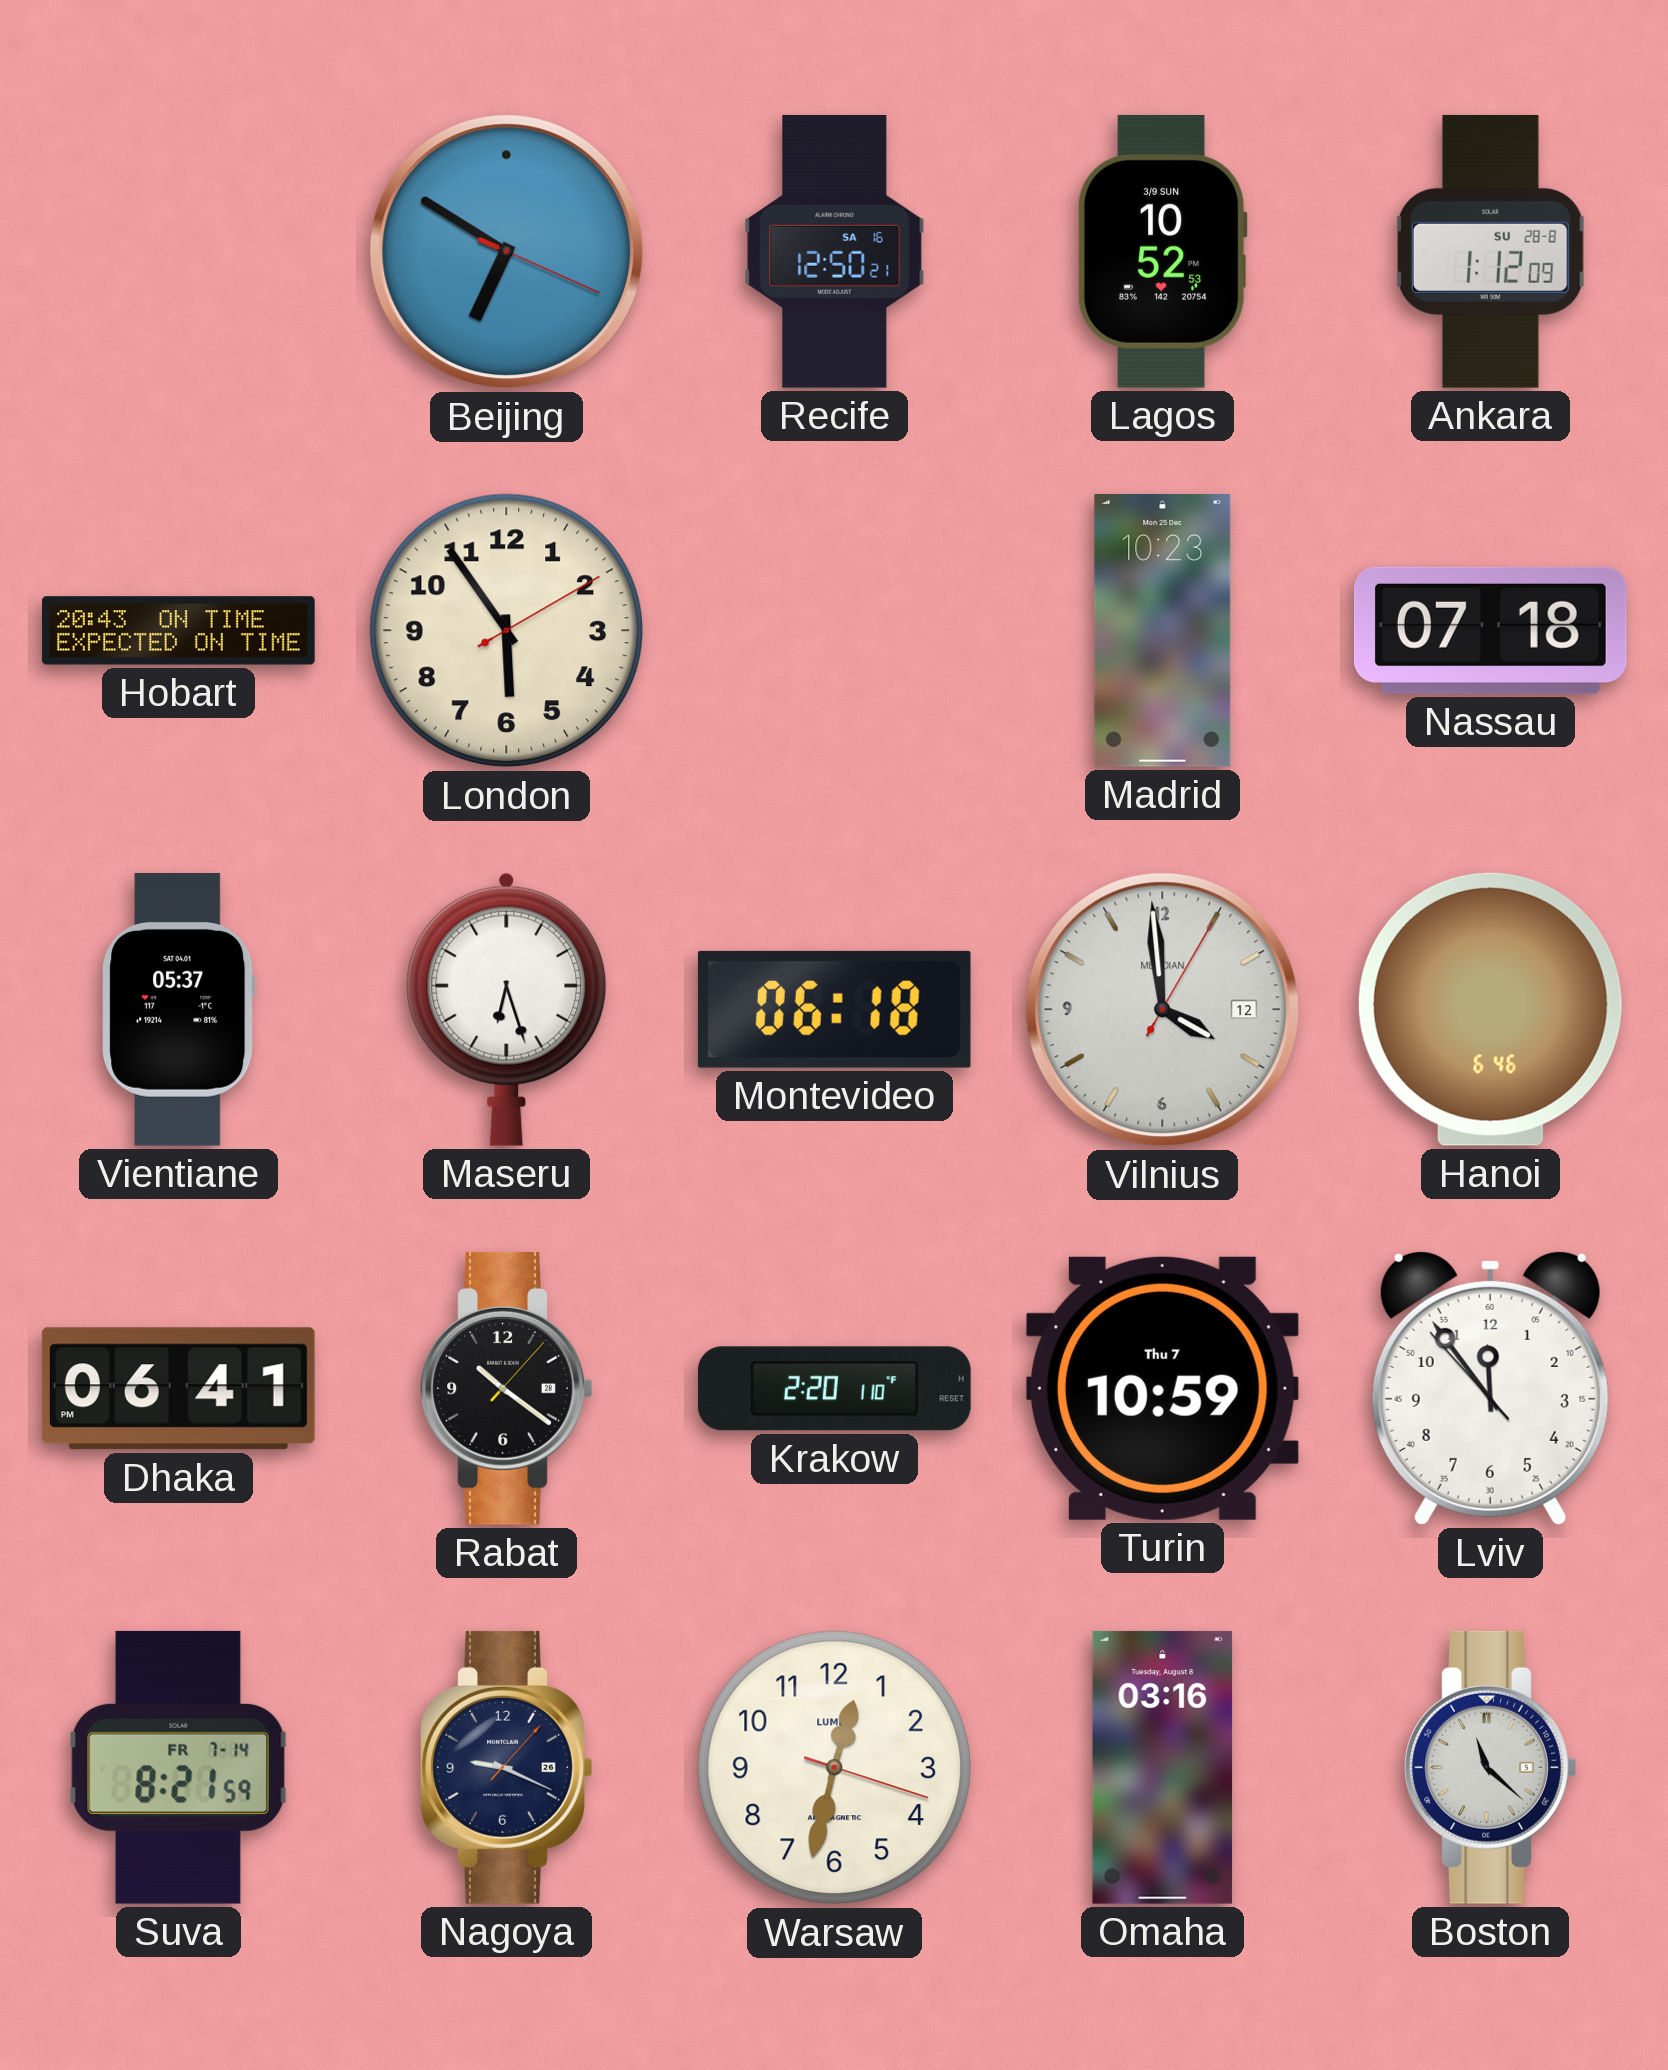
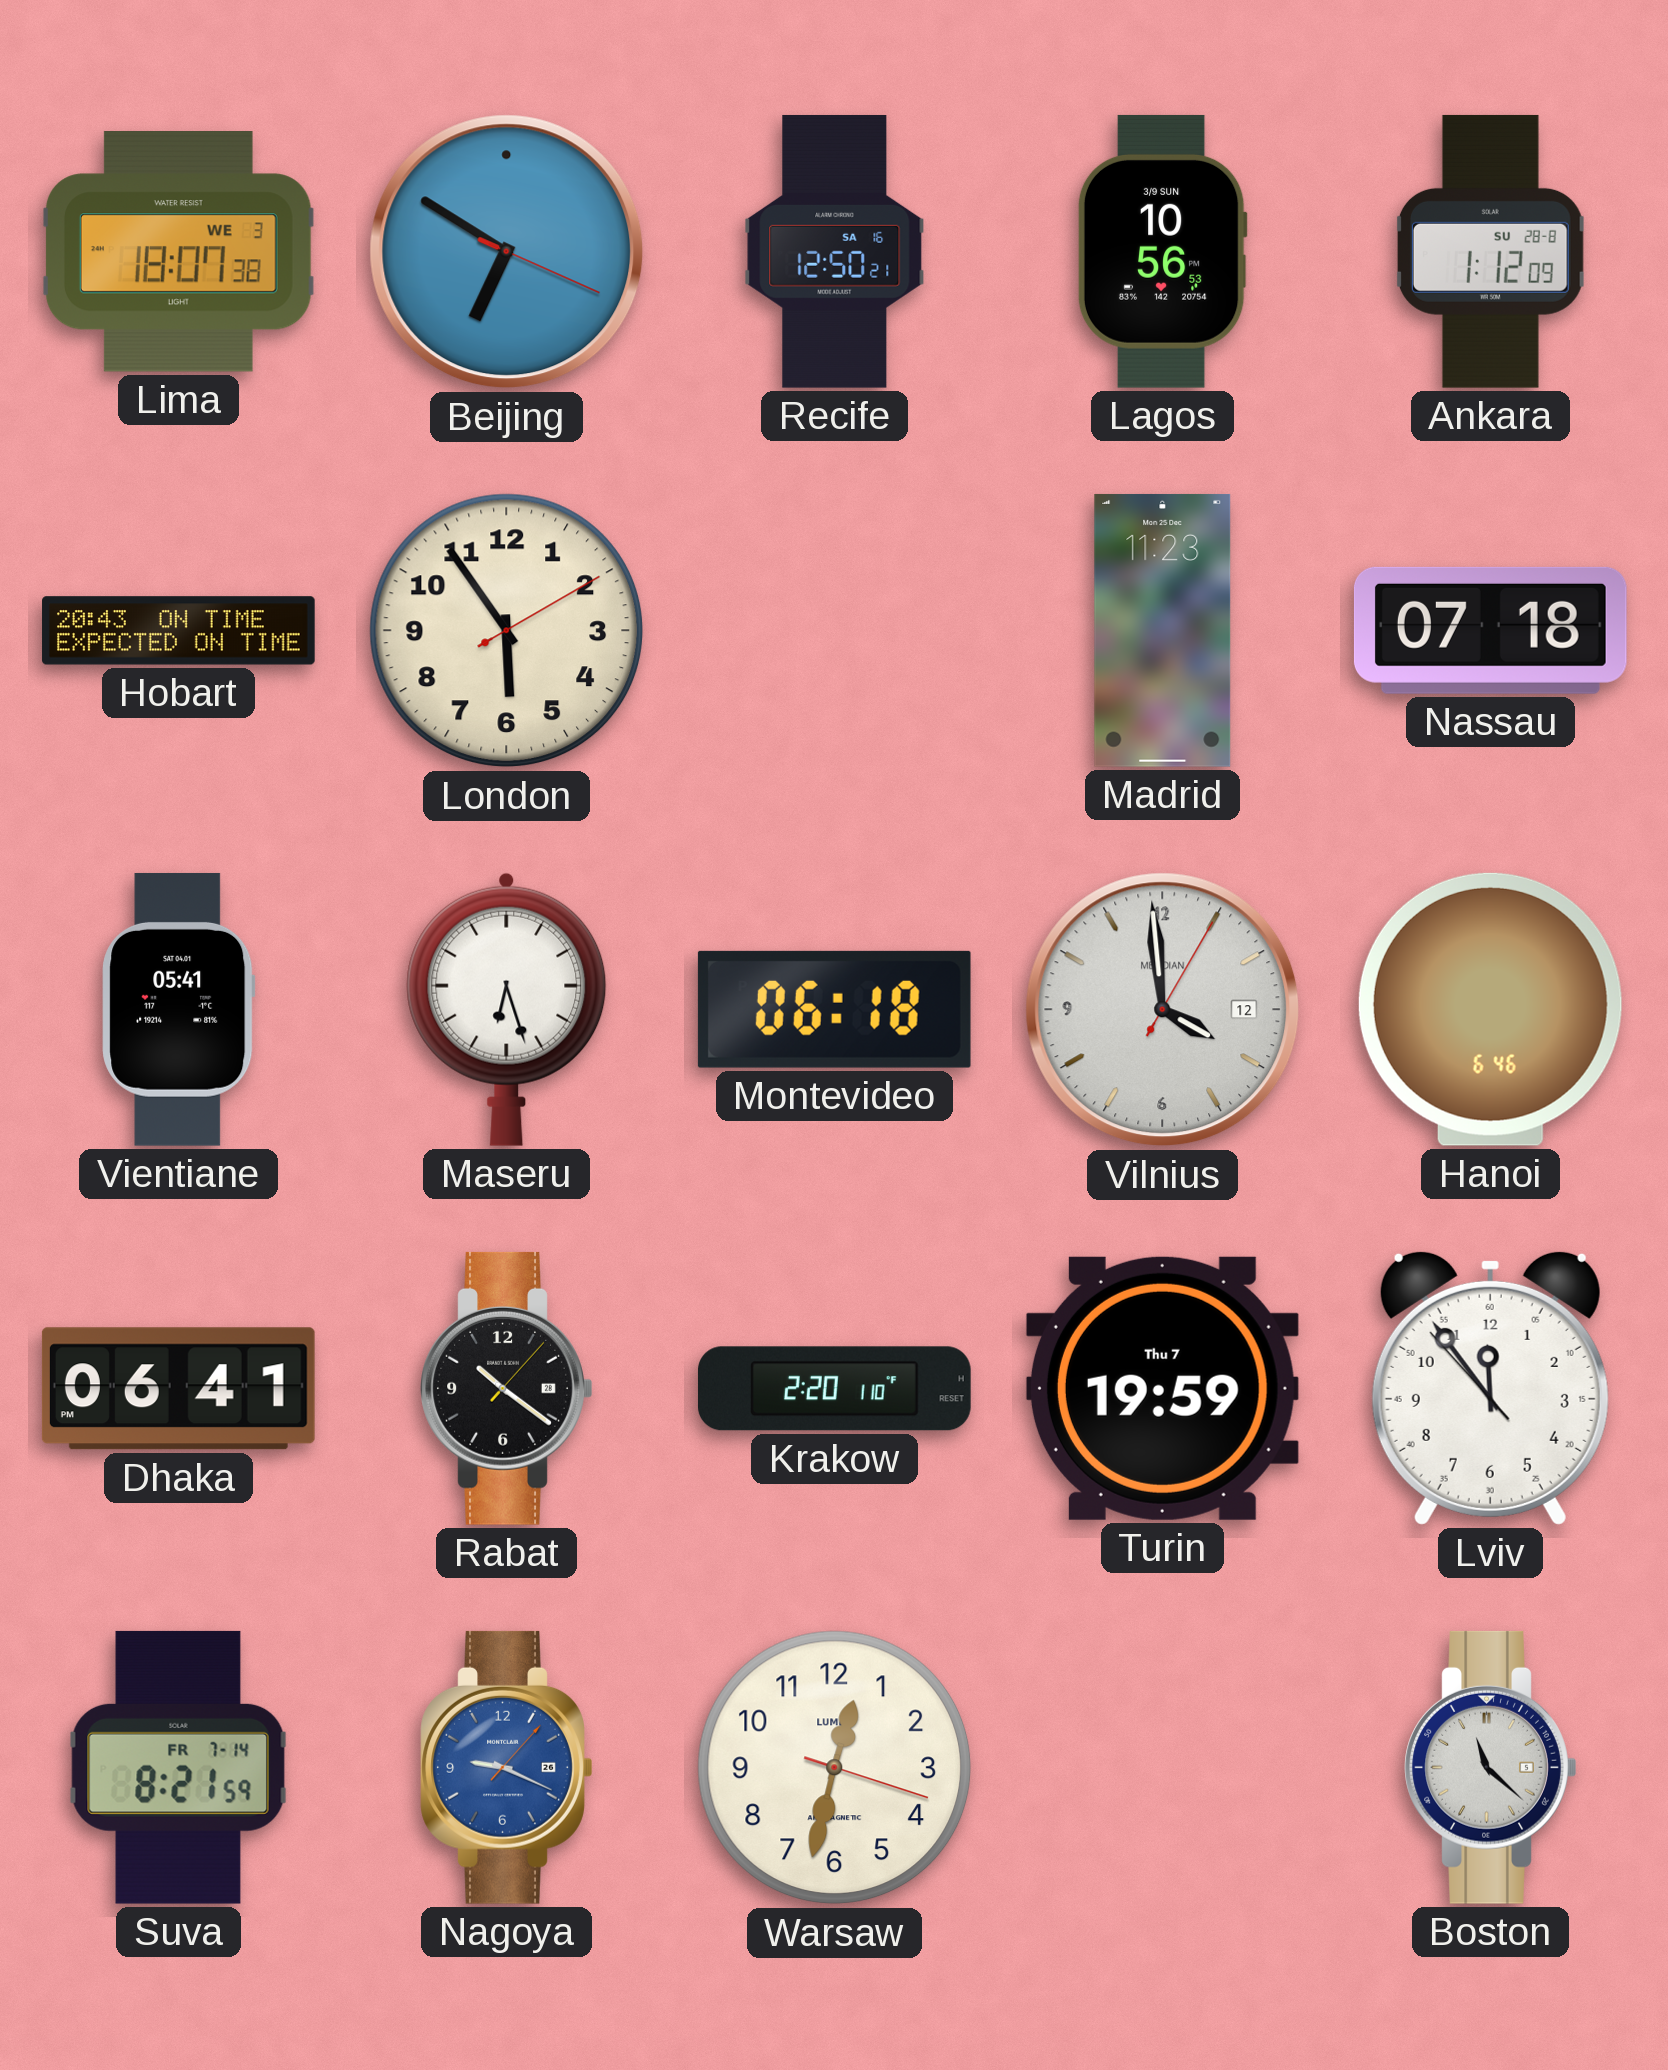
Lima: none -> 18:07 (178, 252)
Lagos: 10:52 -> 10:56 (1162, 251)
Madrid: 10:23 -> 11:23 (1163, 630)
Vientiane: 05:37 -> 05:41 (179, 1009)
Turin: 10:59 -> 19:59 (1162, 1388)
Nagoya dial: navy -> blue (507, 1767)
Omaha: 03:16 -> none (1163, 1767)
